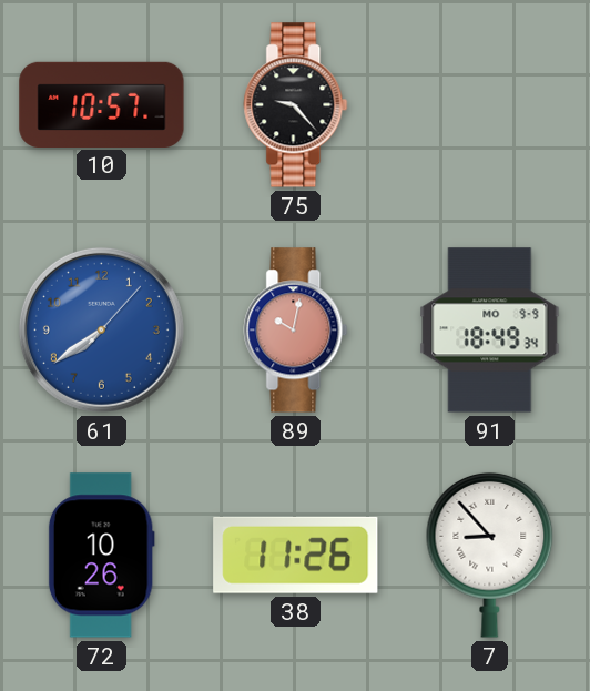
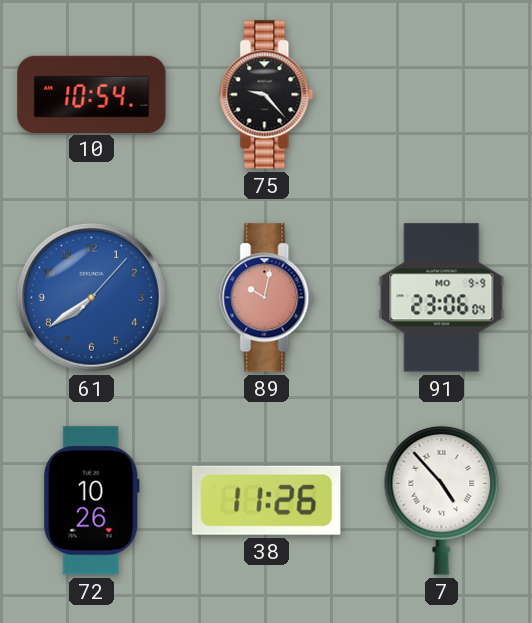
10: 10:57 -> 10:54 (92, 94)
91: 18:49 -> 23:06 (442, 298)
7: 8:53 -> 4:53 (442, 500)
